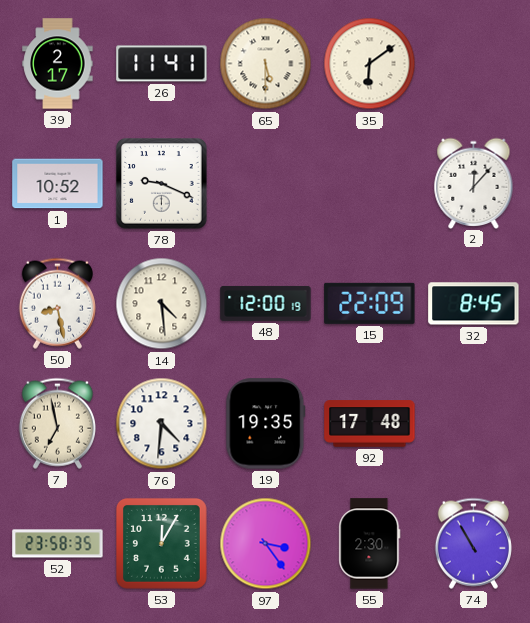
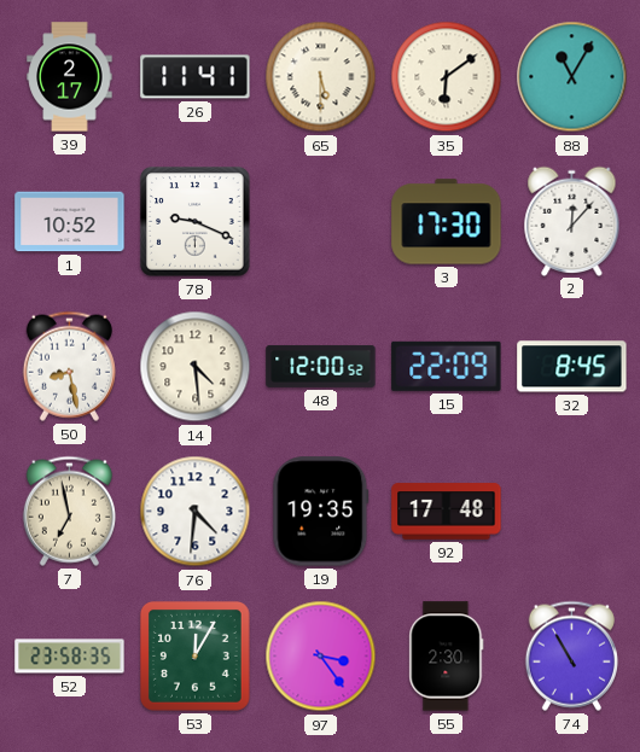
88: none -> 11:05 (572, 77)
3: none -> 17:30 (447, 222)
48: 12:00:19 -> 12:00:52 (321, 366)
